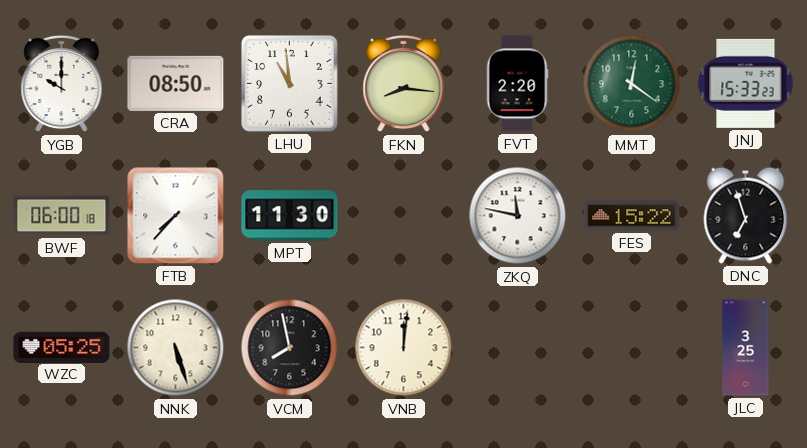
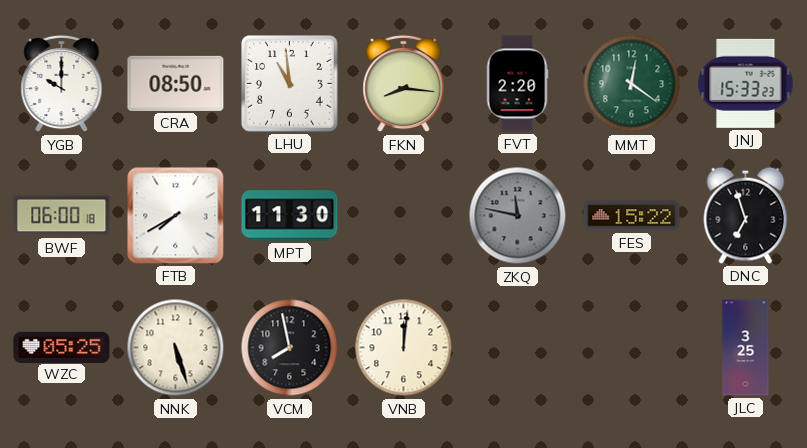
FTB: 7:37 -> 7:40 (176, 216)
ZKQ dial: white -> grey (518, 216)
